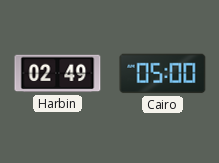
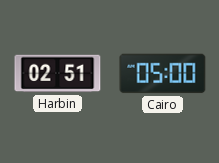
Harbin: 02:49 -> 02:51 (58, 74)
